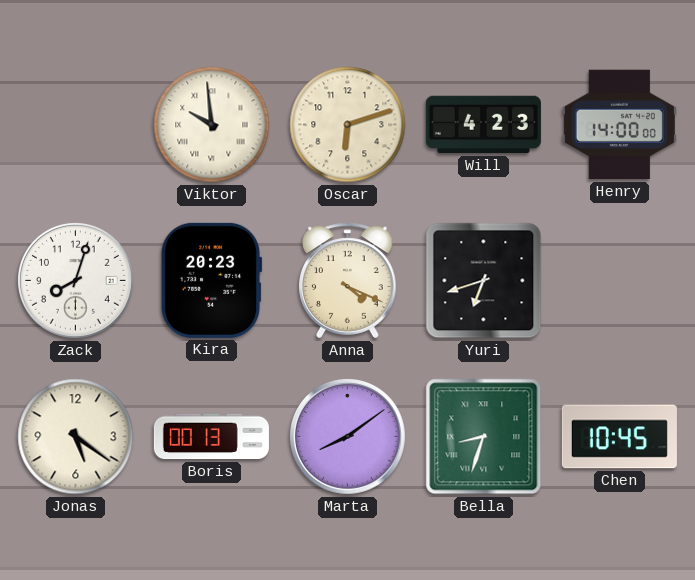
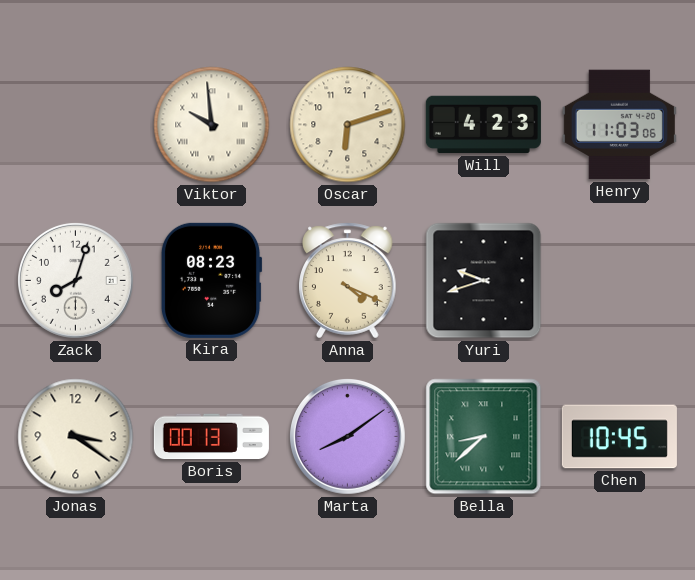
Henry: 14:00 -> 11:03 (619, 125)
Kira: 20:23 -> 08:23 (211, 280)
Yuri: 6:42 -> 9:42 (484, 281)
Jonas: 5:21 -> 3:21 (76, 437)
Bella: 8:33 -> 8:38 (484, 437)
